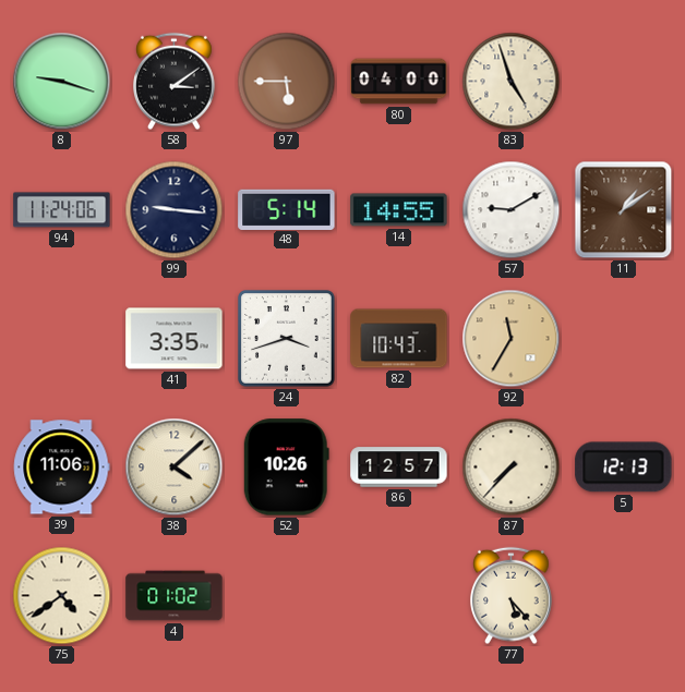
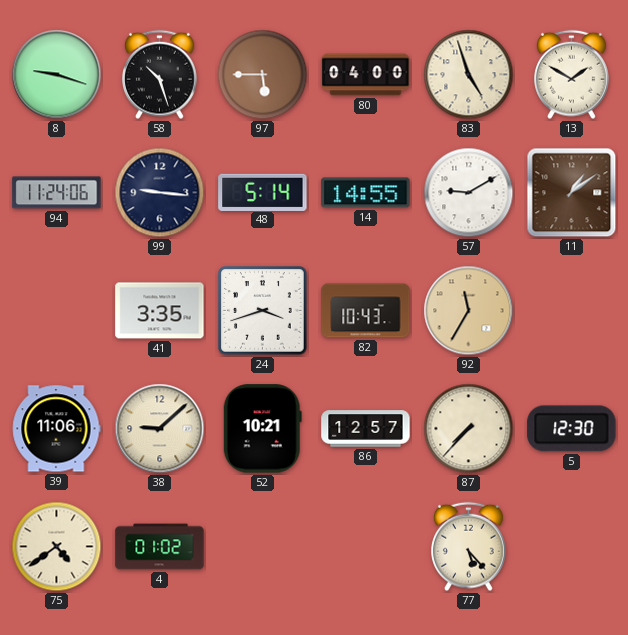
58: 3:09 -> 10:27 (160, 75)
13: none -> 1:50 (572, 75)
38: 4:08 -> 9:08 (160, 429)
52: 10:26 -> 10:21 (262, 429)
5: 12:13 -> 12:30 (572, 429)
